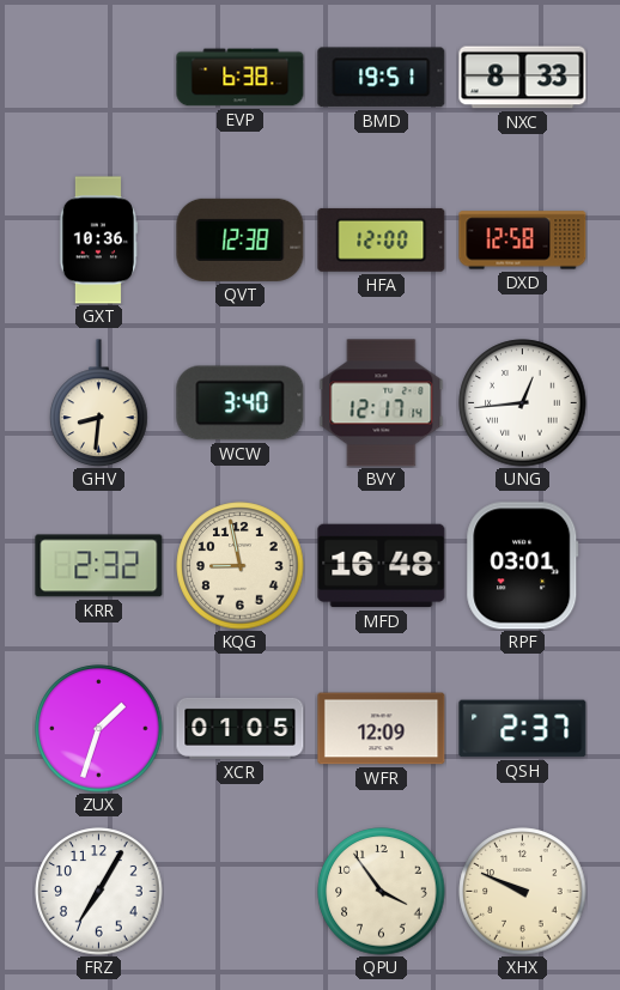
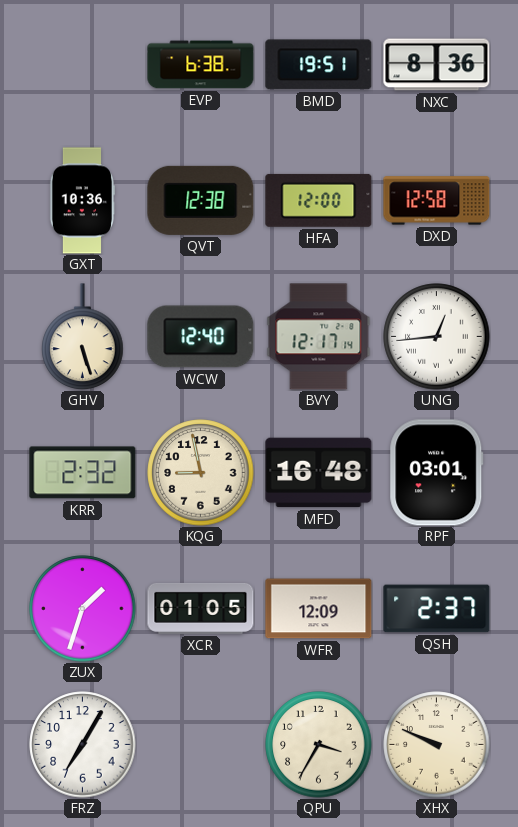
NXC: 8:33 -> 8:36 (437, 65)
GHV: 8:31 -> 5:27 (83, 336)
WCW: 3:40 -> 12:40 (201, 337)
QPU: 3:54 -> 3:35 (319, 745)
